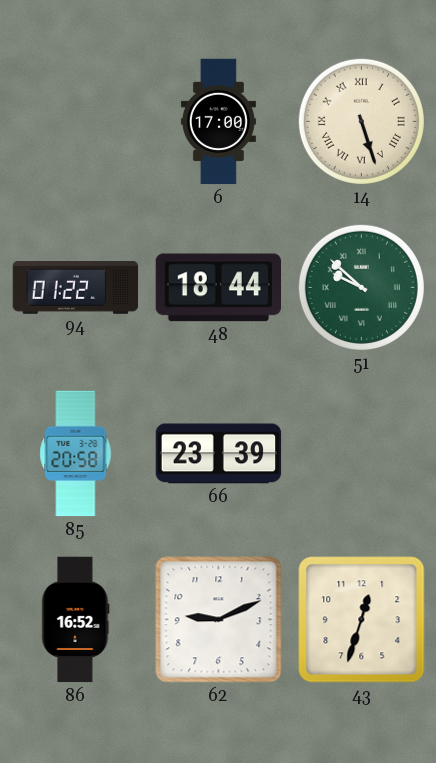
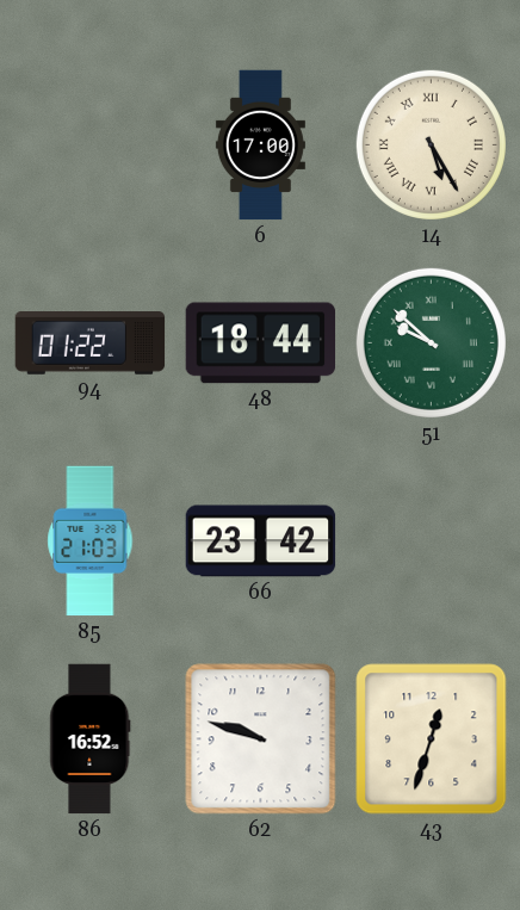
14: 5:27 -> 5:25 (431, 144)
85: 20:58 -> 21:03 (91, 541)
66: 23:39 -> 23:42 (261, 541)
62: 9:11 -> 9:48 (261, 739)
